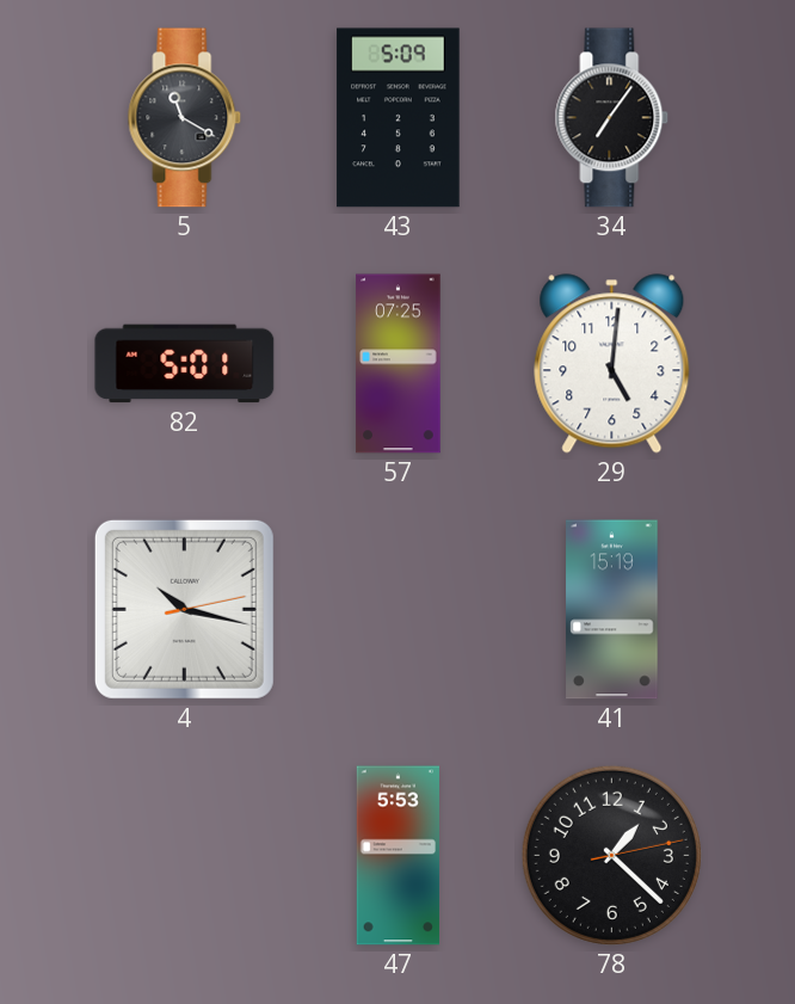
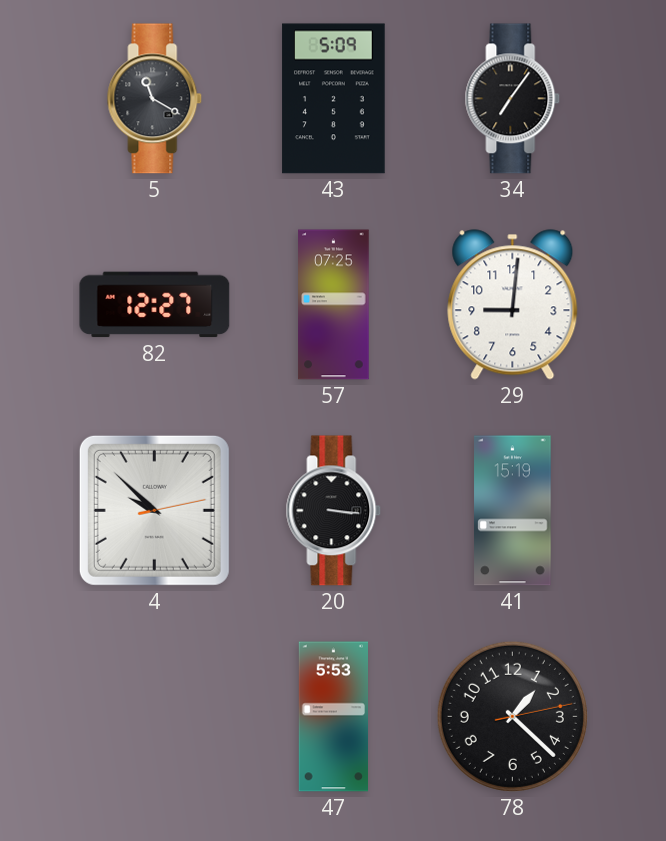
82: 5:01 -> 12:27 (155, 305)
29: 5:01 -> 9:01 (513, 305)
4: 10:17 -> 9:52 (154, 510)
20: none -> 3:16 (334, 511)
